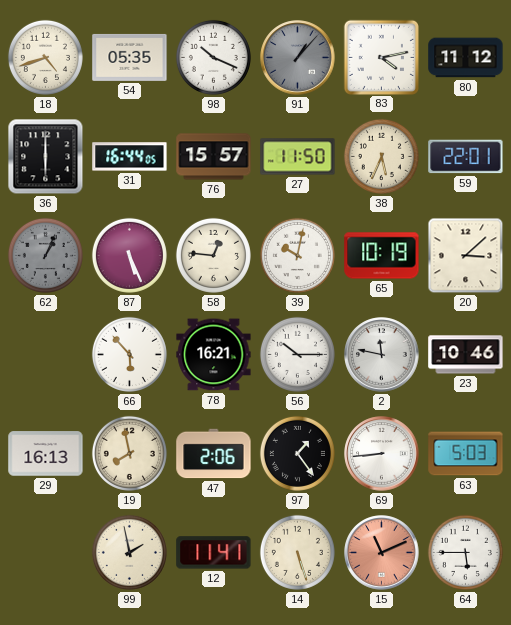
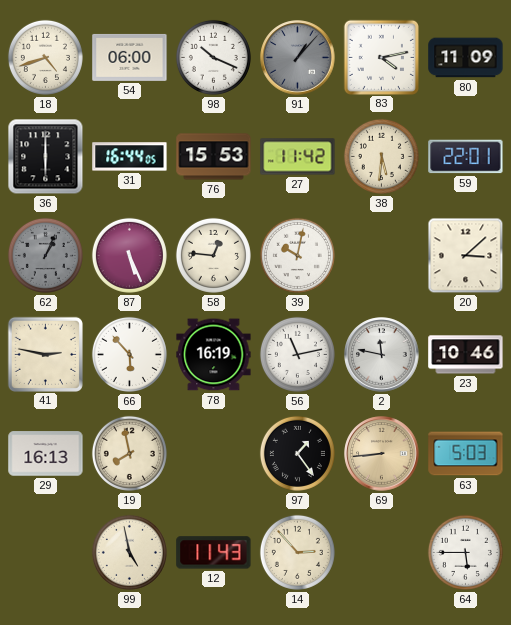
54: 05:35 -> 06:00 (130, 57)
80: 11:12 -> 11:09 (466, 58)
76: 15:57 -> 15:53 (214, 157)
27: 11:50 -> 11:42 (298, 157)
38: 5:34 -> 5:31 (381, 156)
65: 10:19 -> none (382, 256)
41: none -> 2:47 (45, 354)
78: 16:21 -> 16:19 (214, 355)
56: 10:15 -> 11:13 (297, 354)
47: 2:06 -> none (214, 454)
69 dial: white -> champagne (382, 454)
99: 1:58 -> 4:58 (129, 552)
12: 11:41 -> 11:43 (214, 553)
14: 5:27 -> 2:53 (297, 552)
15: 11:11 -> none (382, 553)
